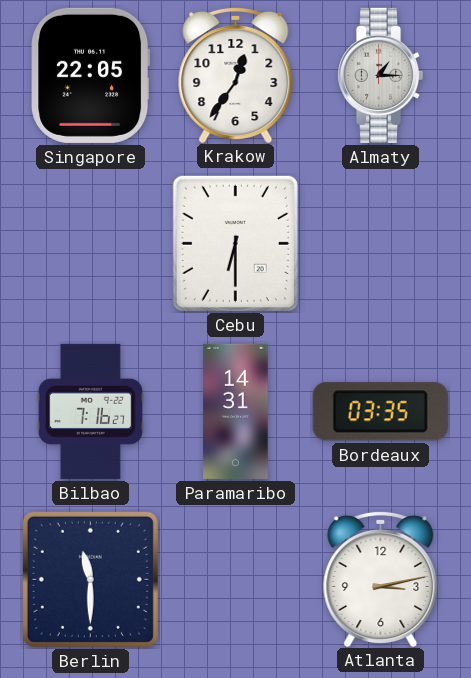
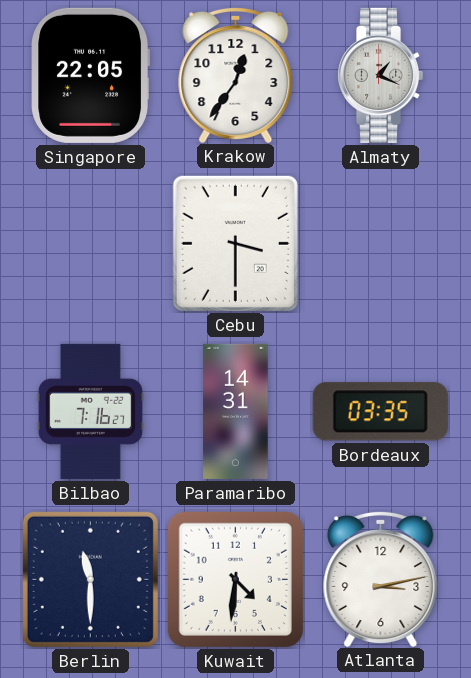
Almaty: 1:15 -> 1:19 (381, 75)
Cebu: 6:30 -> 3:30 (235, 243)
Kuwait: none -> 4:31 (235, 579)
